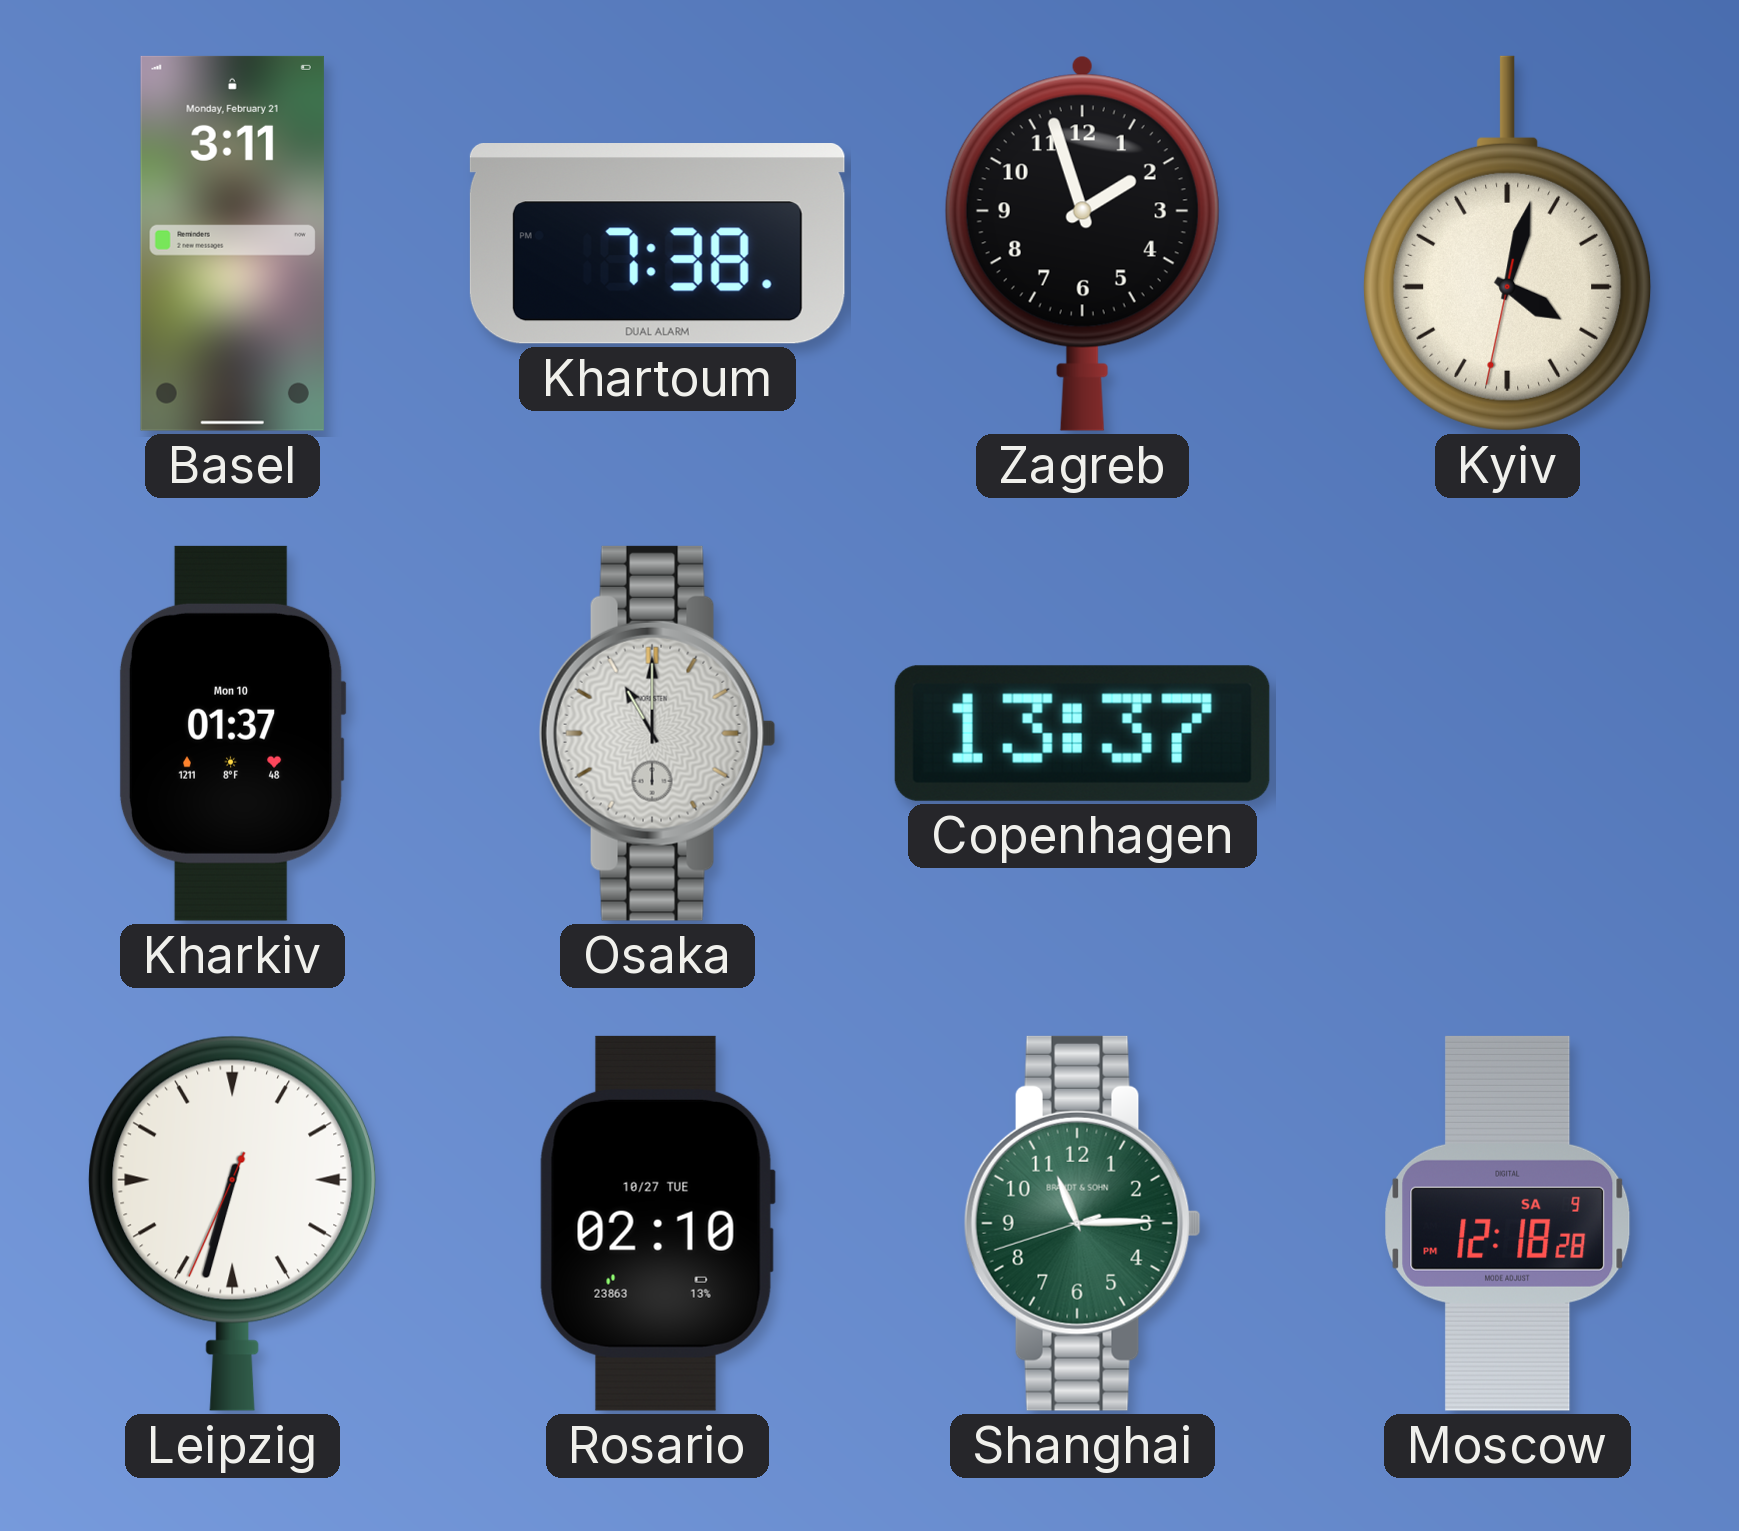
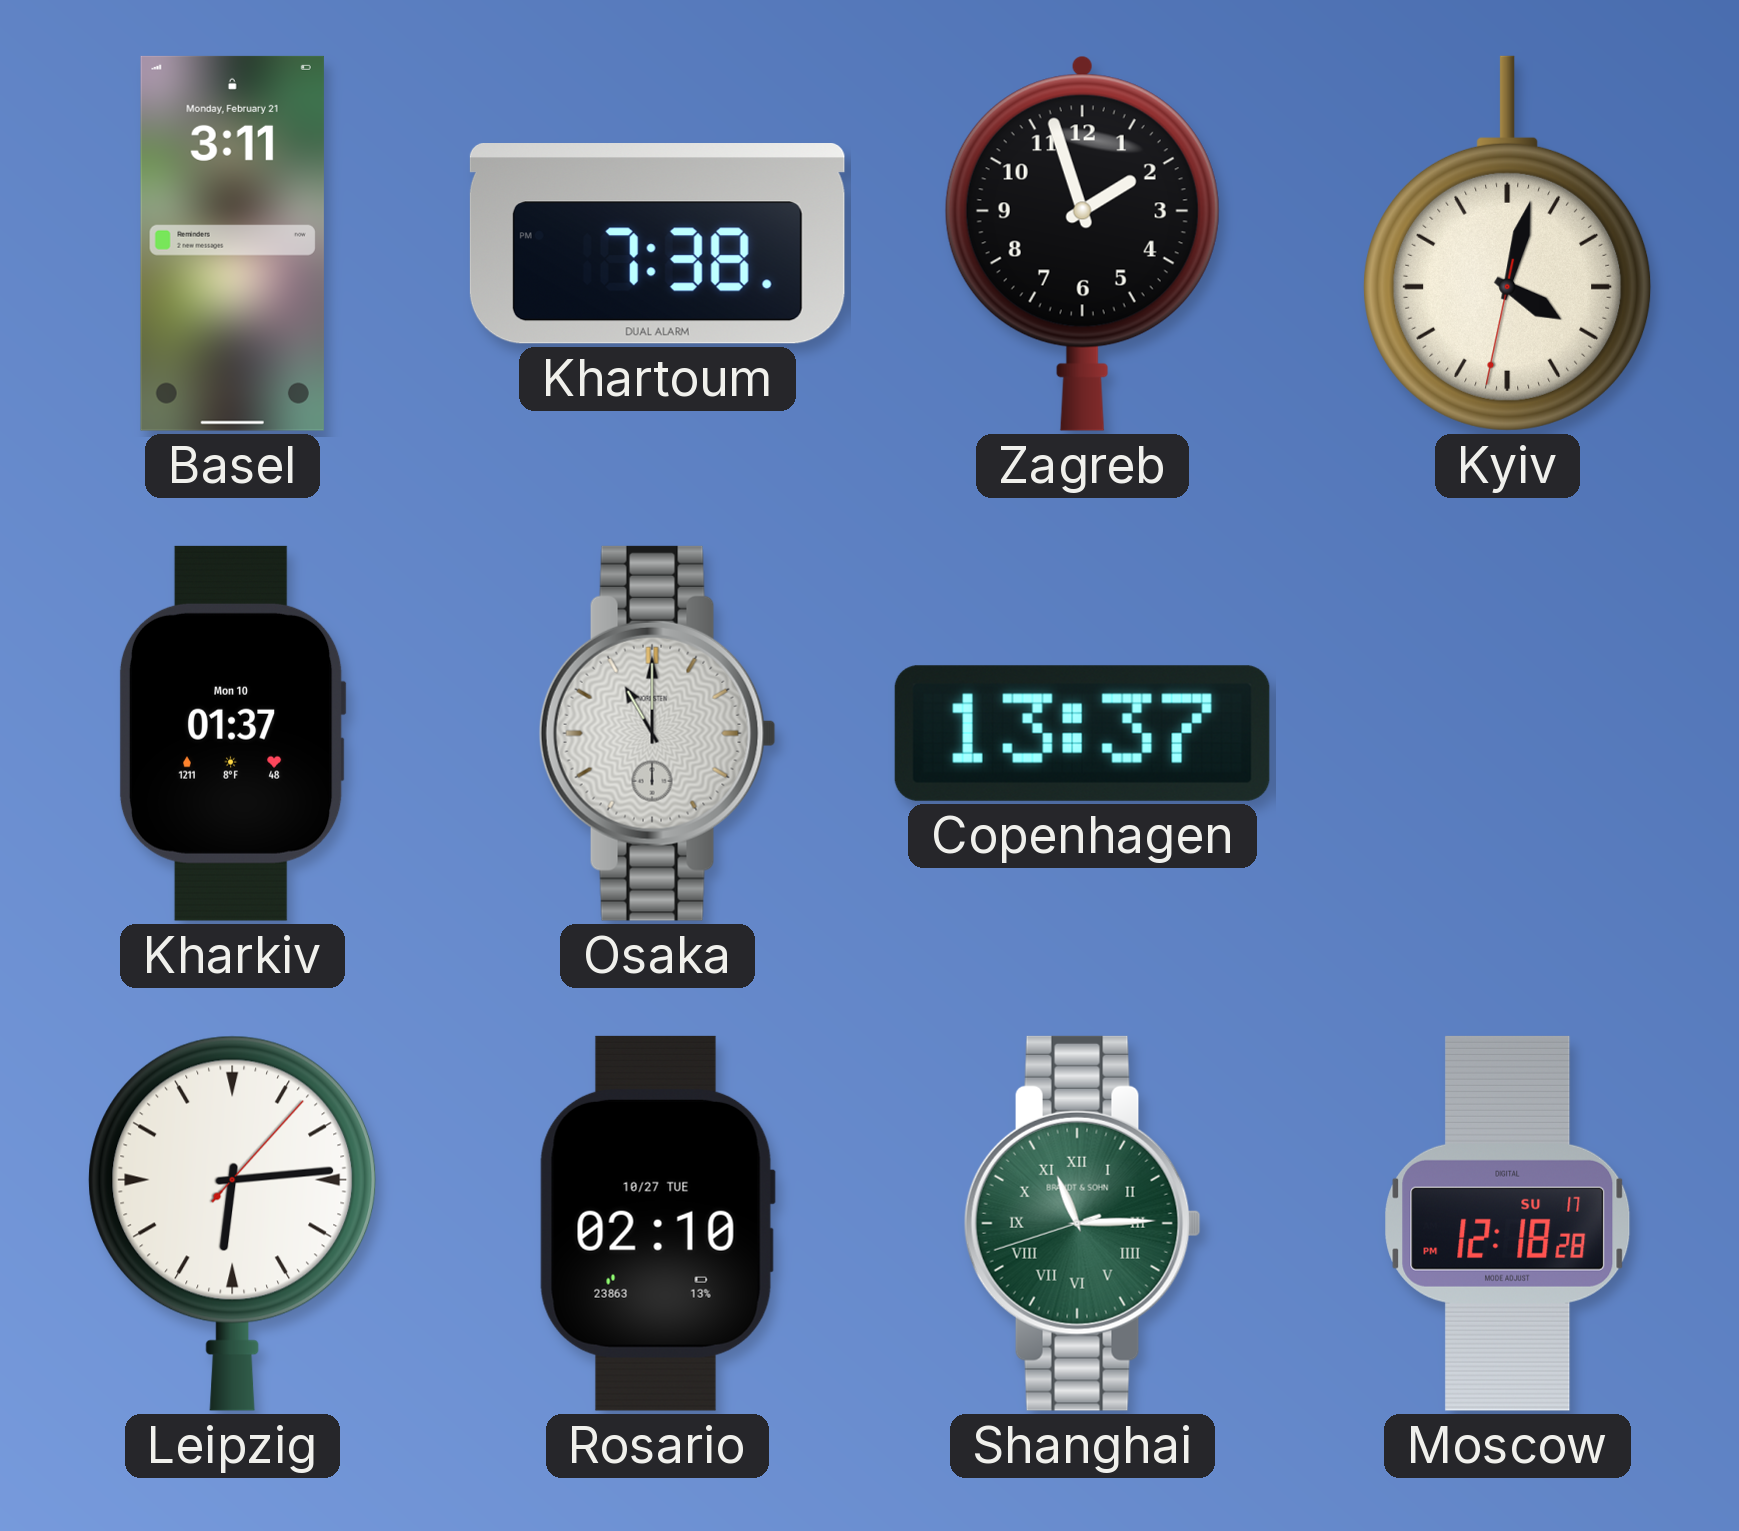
Leipzig: 6:32 -> 6:14 (233, 1223)
Shanghai numerals: Arabic -> Roman (1082, 1223)
Moscow date: SA 9 -> SU 17 (1508, 1223)
